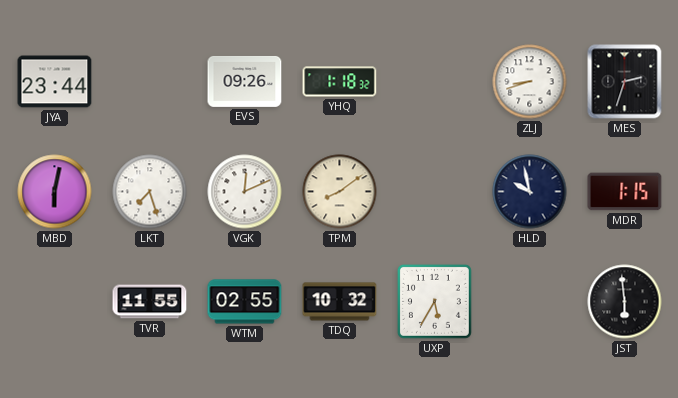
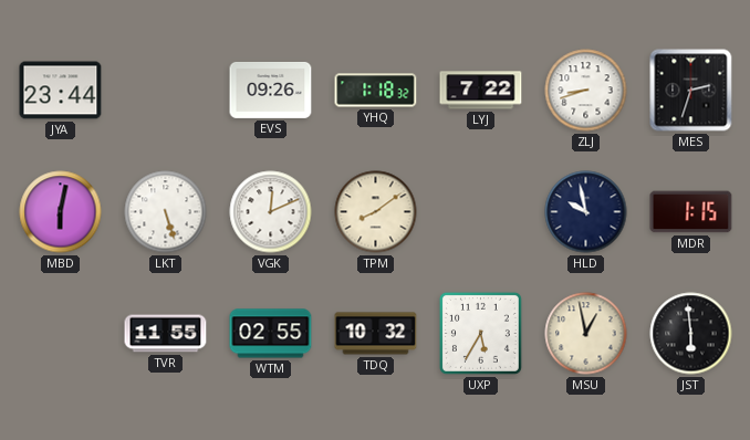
LYJ: none -> 7:22 (481, 91)
LKT: 7:27 -> 5:27 (166, 212)
MSU: none -> 12:58 (586, 334)
